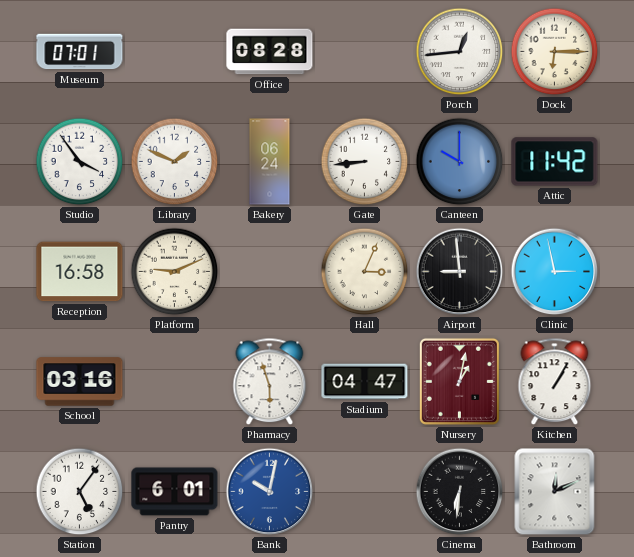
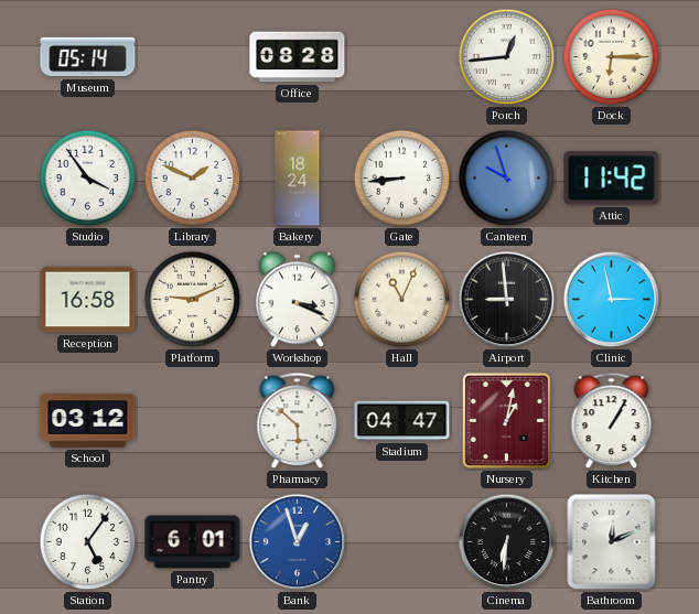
Museum: 07:01 -> 05:14 (88, 57)
Bakery: 06:24 -> 18:24 (298, 179)
Canteen: 10:00 -> 9:57 (507, 179)
Workshop: none -> 3:19 (298, 300)
Hall: 3:04 -> 11:04 (402, 300)
School: 03:16 -> 03:12 (88, 421)
Pharmacy: 5:57 -> 5:52 (298, 421)
Bank: 10:02 -> 12:57 (298, 542)
